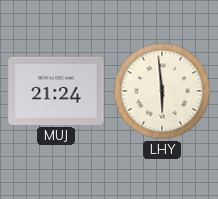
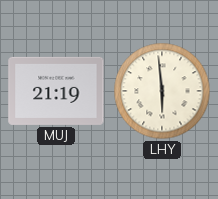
MUJ: 21:24 -> 21:19 (56, 91)
